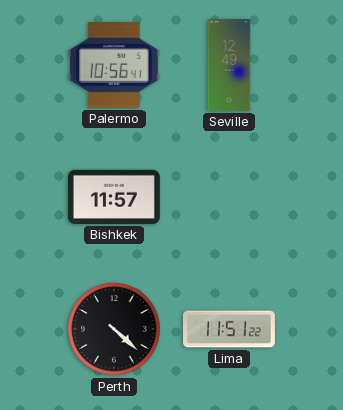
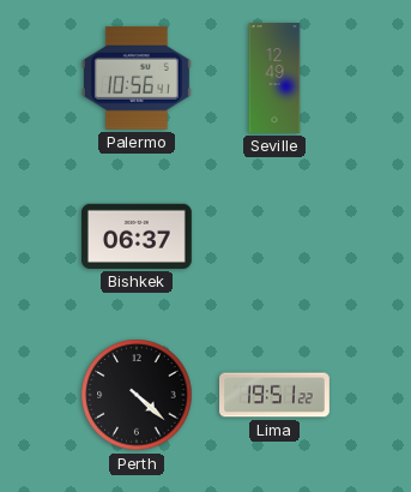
Bishkek: 11:57 -> 06:37 (137, 236)
Lima: 11:51 -> 19:51 (276, 395)
